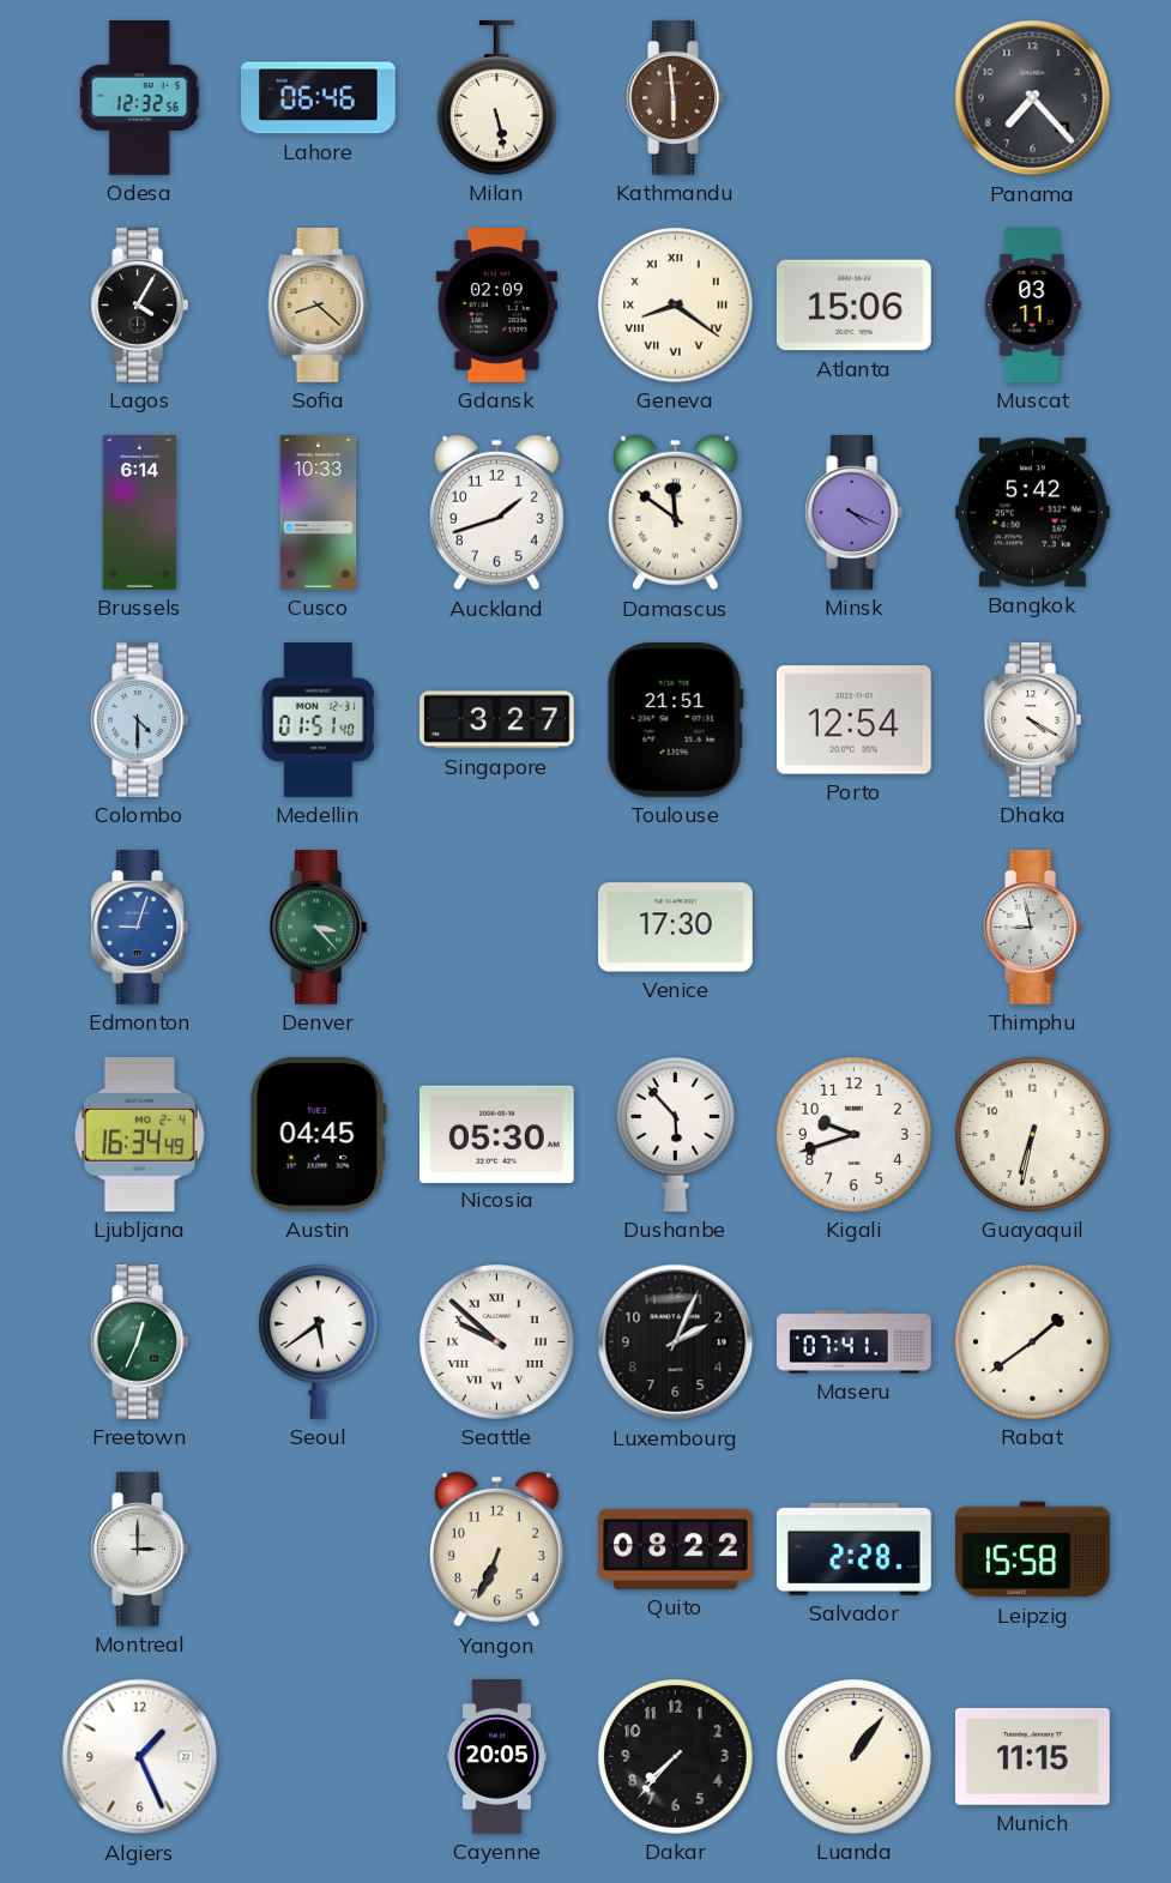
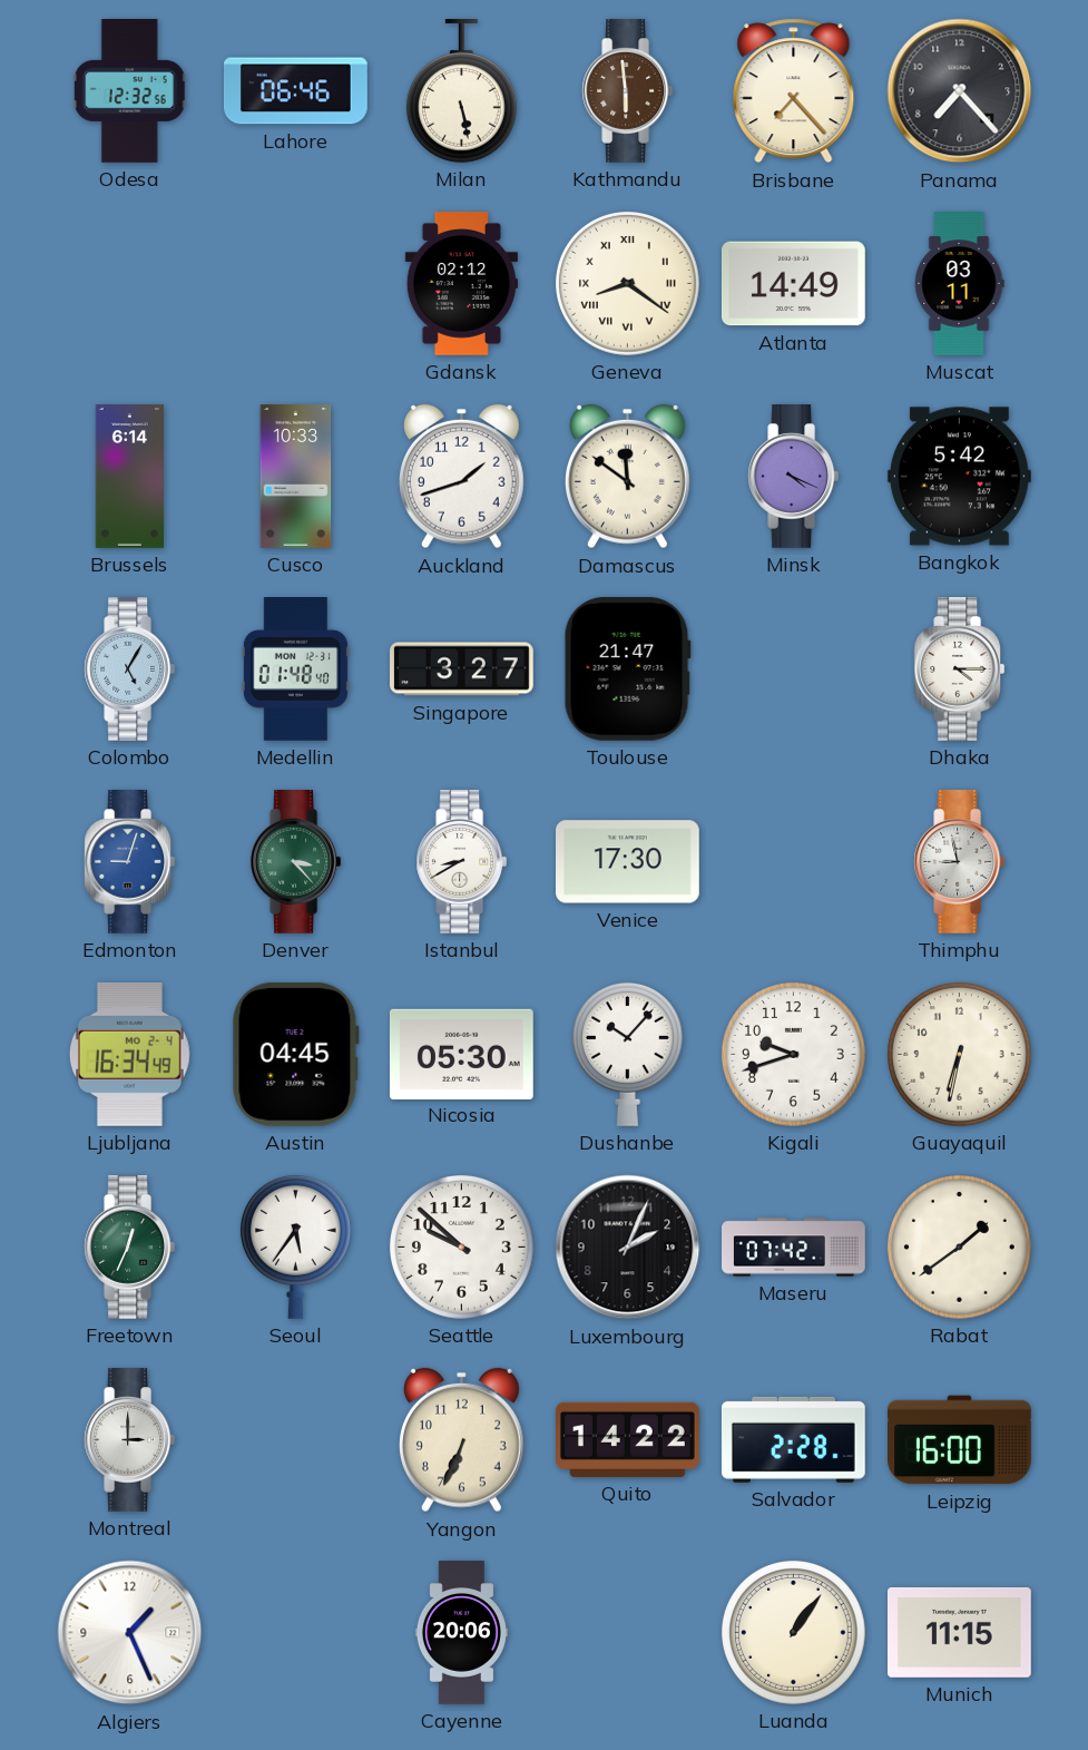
Brisbane: none -> 7:23 (794, 91)
Lagos: 4:05 -> none (140, 306)
Sofia: 8:22 -> none (319, 306)
Gdansk: 02:09 -> 02:12 (461, 284)
Atlanta: 15:06 -> 14:49 (794, 284)
Colombo: 4:30 -> 5:05 (130, 669)
Medellin: 01:51 -> 01:48 (295, 669)
Toulouse: 21:51 -> 21:47 (627, 668)
Porto: 12:54 -> none (853, 720)
Dhaka: 4:20 -> 4:15 (960, 669)
Istanbul: none -> 8:40 (462, 862)
Dushanbe: 5:53 -> 10:07 (627, 1054)
Seoul: 5:39 -> 5:36 (295, 1246)
Seattle numerals: Roman -> Arabic (461, 1246)
Maseru: 07:41 -> 07:42 (794, 1248)
Quito: 08:22 -> 14:22 (628, 1439)
Leipzig: 15:58 -> 16:00 (960, 1440)
Cayenne: 20:05 -> 20:06 (461, 1633)
Dakar: 7:37 -> none (675, 1756)
